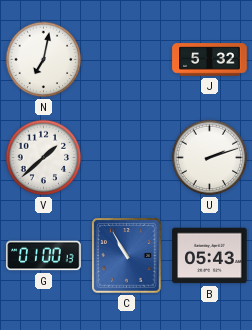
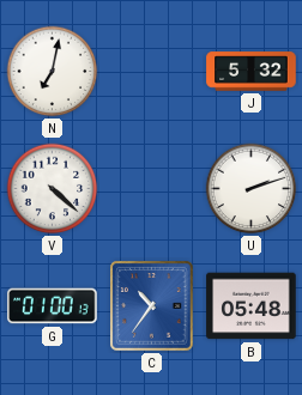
V: 1:38 -> 4:22 (53, 189)
C: 10:55 -> 10:36 (152, 306)
B: 05:43 -> 05:48 (252, 306)
